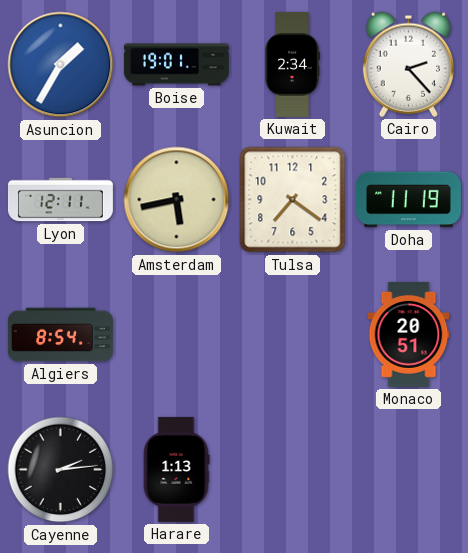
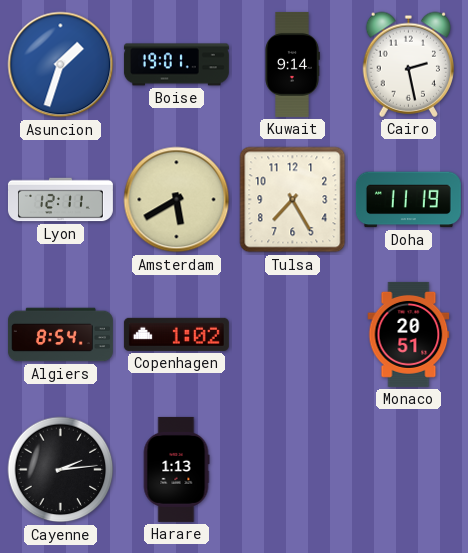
Asuncion: 1:35 -> 1:33 (61, 65)
Kuwait: 2:34 -> 9:14 (292, 64)
Cairo: 2:23 -> 2:28 (408, 64)
Amsterdam: 5:43 -> 5:40 (177, 200)
Tulsa: 7:21 -> 7:25 (293, 200)
Copenhagen: none -> 1:02 (176, 334)
